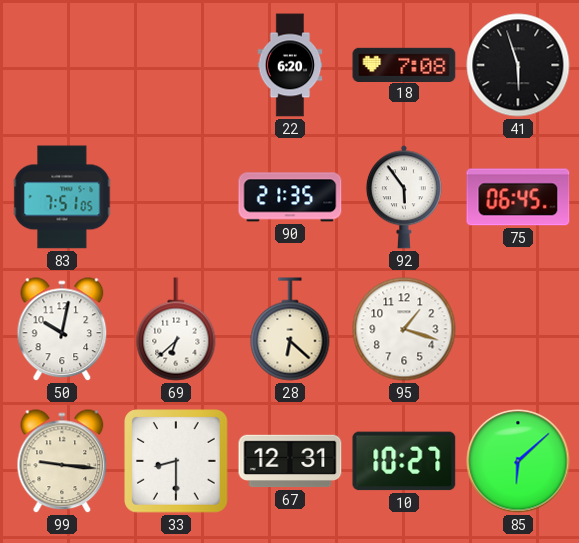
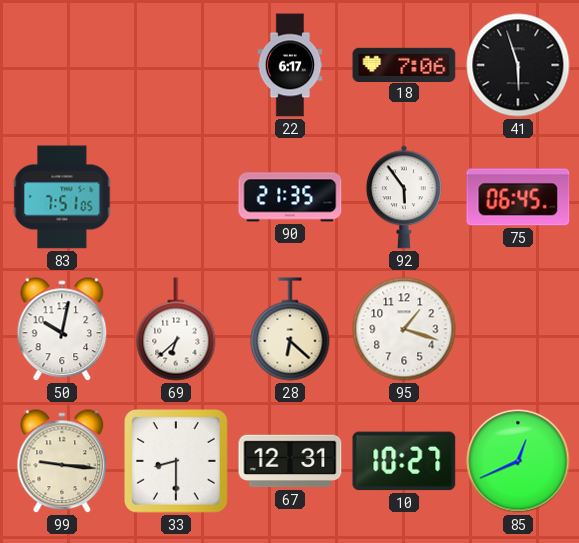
22: 6:20 -> 6:17 (290, 65)
18: 7:08 -> 7:06 (404, 64)
85: 6:08 -> 12:41 (518, 461)
